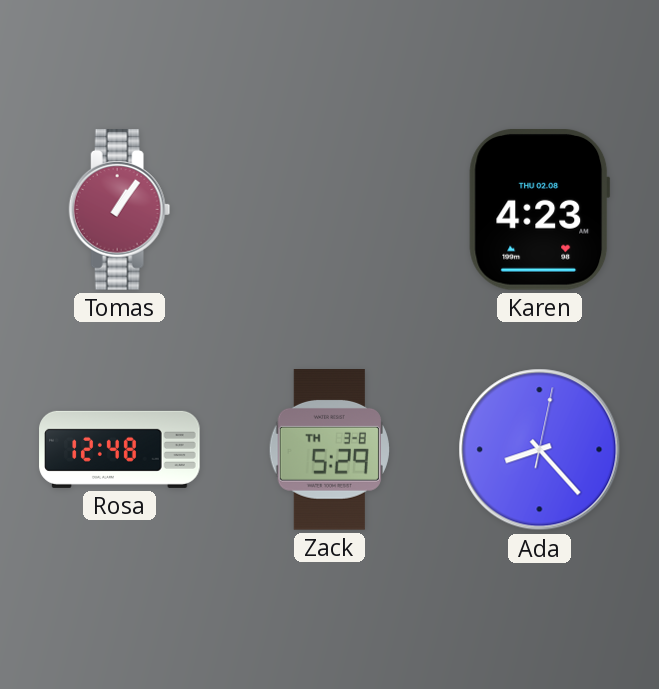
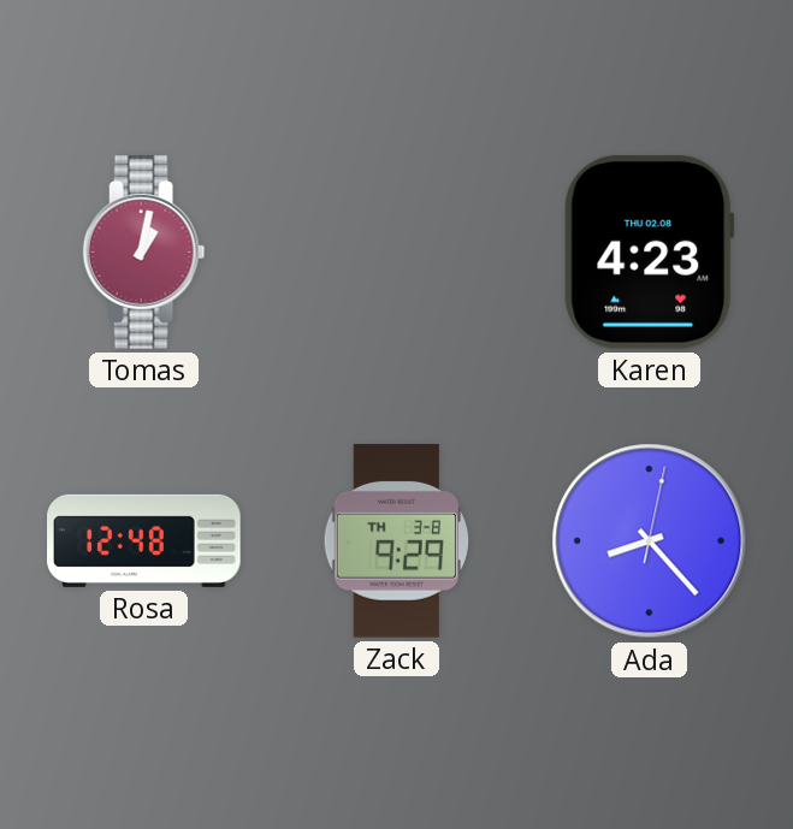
Tomas: 1:06 -> 1:02 (144, 253)
Zack: 5:29 -> 9:29 (396, 541)
